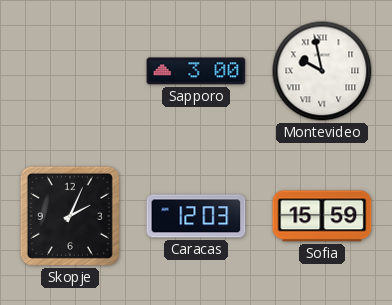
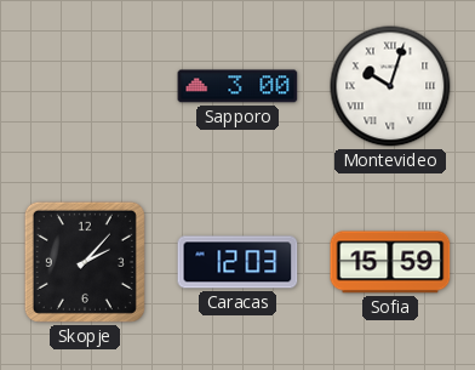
Montevideo: 9:58 -> 10:03 (390, 86)
Skopje: 2:04 -> 2:07 (85, 262)
